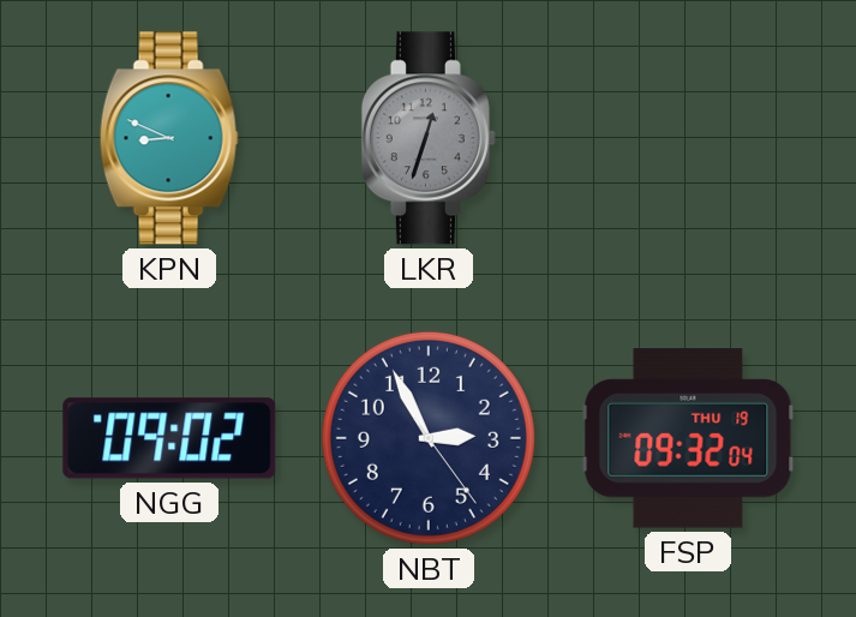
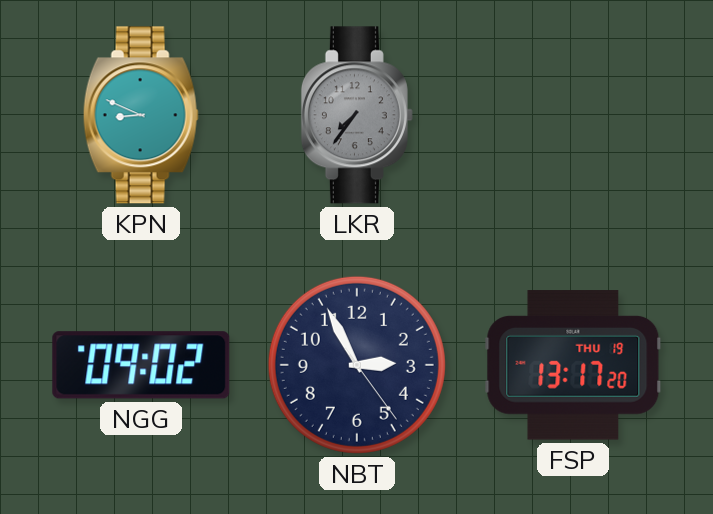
LKR: 12:33 -> 7:36 (357, 115)
FSP: 09:32 -> 13:17 (573, 365)
